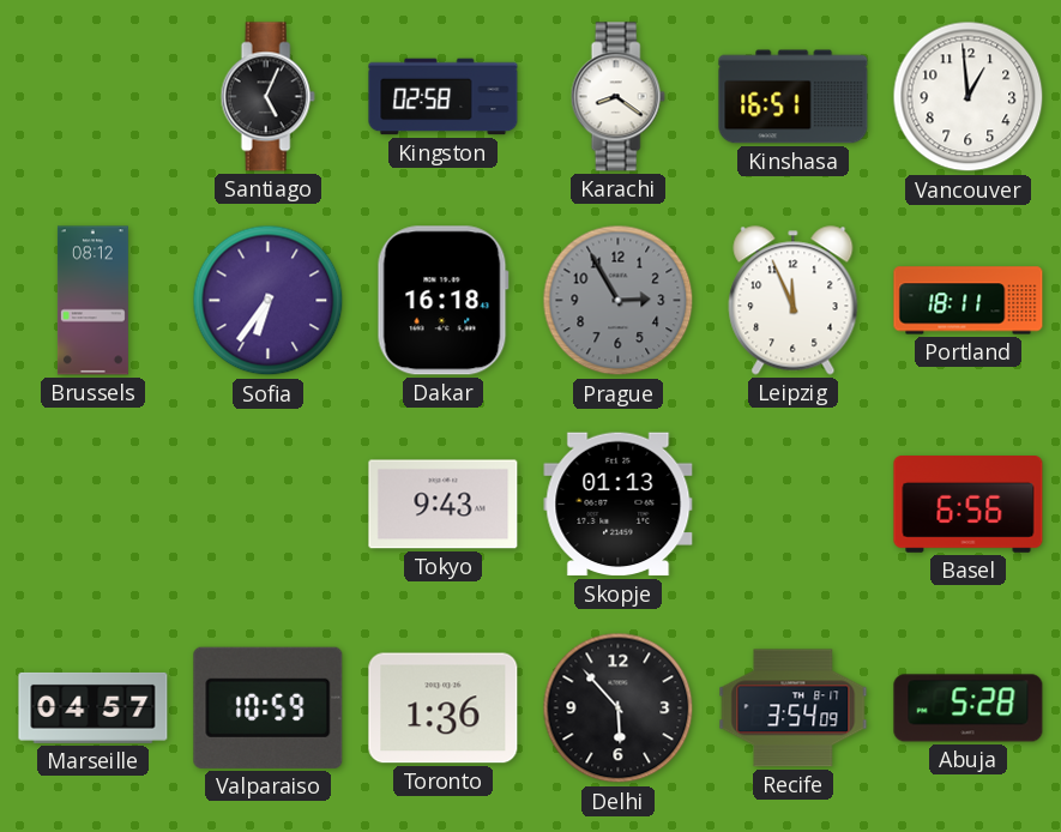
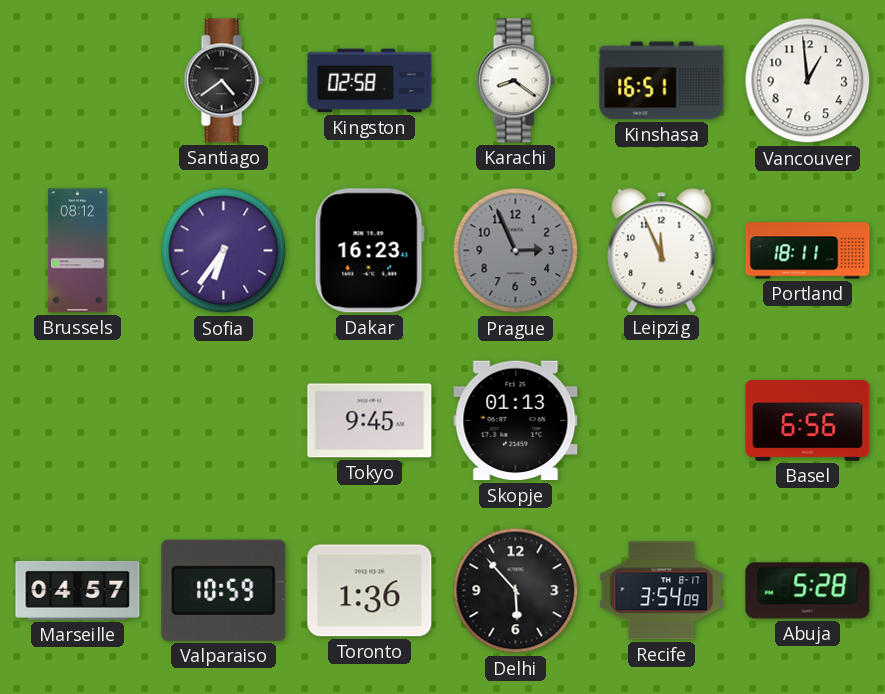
Santiago: 5:04 -> 4:39 (223, 81)
Dakar: 16:18 -> 16:23 (369, 251)
Prague: 2:55 -> 2:56 (516, 251)
Tokyo: 9:43 -> 9:45 (370, 421)
